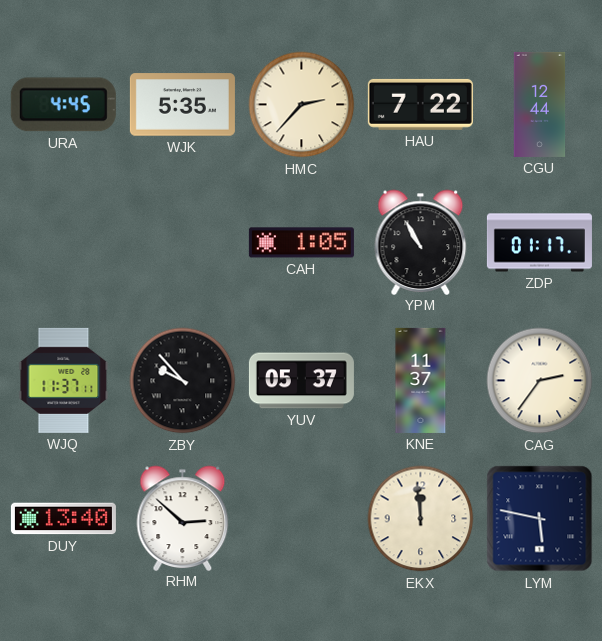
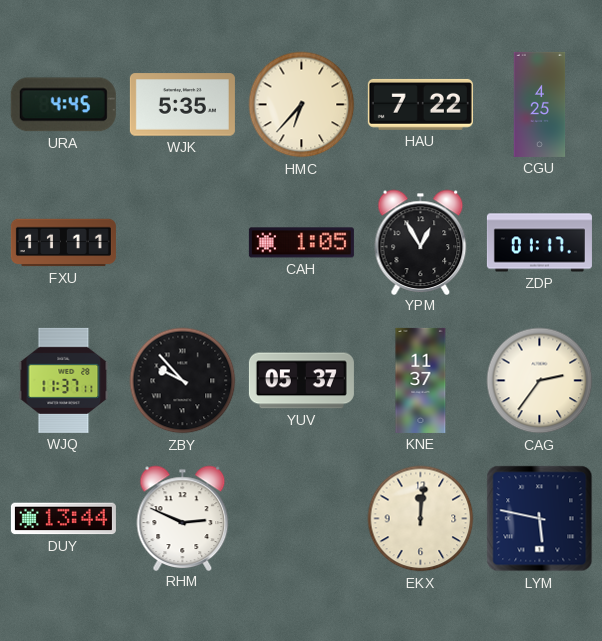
HMC: 2:37 -> 6:37 (302, 105)
CGU: 12:44 -> 4:25 (540, 104)
FXU: none -> 11:11 (63, 243)
YPM: 10:55 -> 12:55 (421, 242)
DUY: 13:40 -> 13:44 (63, 519)
RHM: 2:52 -> 2:49 (183, 518)
EKX: 11:59 -> 12:01 (421, 519)
